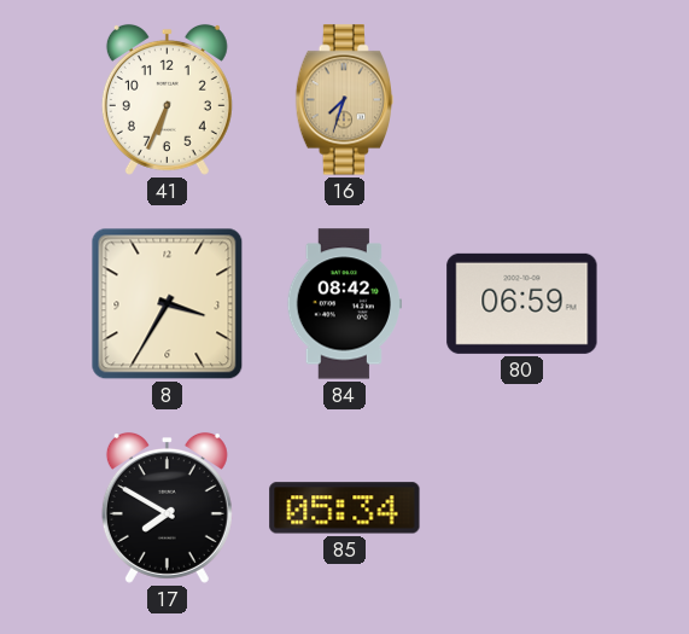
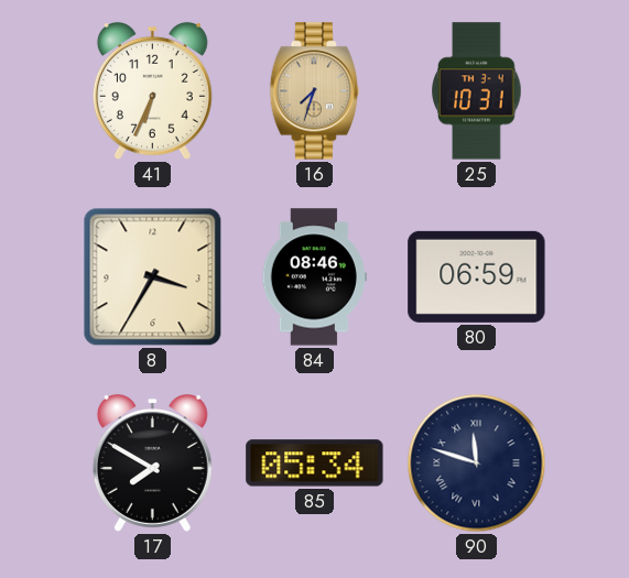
25: none -> 10:31 (477, 91)
84: 08:42 -> 08:46 (314, 277)
90: none -> 11:48 (477, 464)
